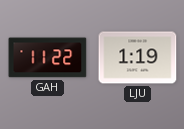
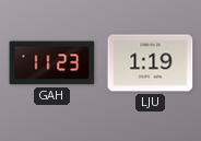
GAH: 11:22 -> 11:23 (52, 63)
